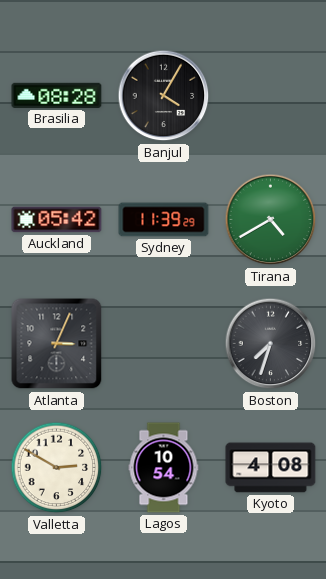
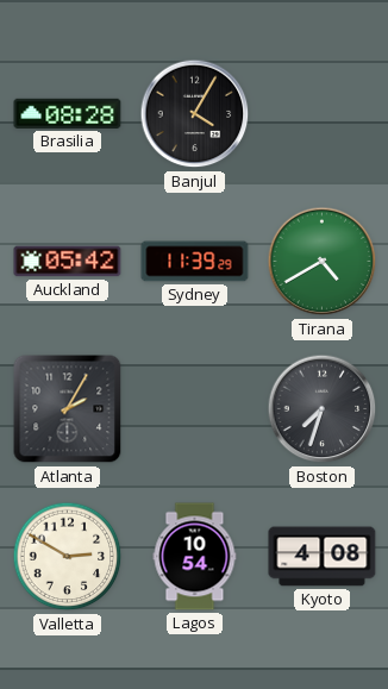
Atlanta: 3:04 -> 2:05 (68, 409)
